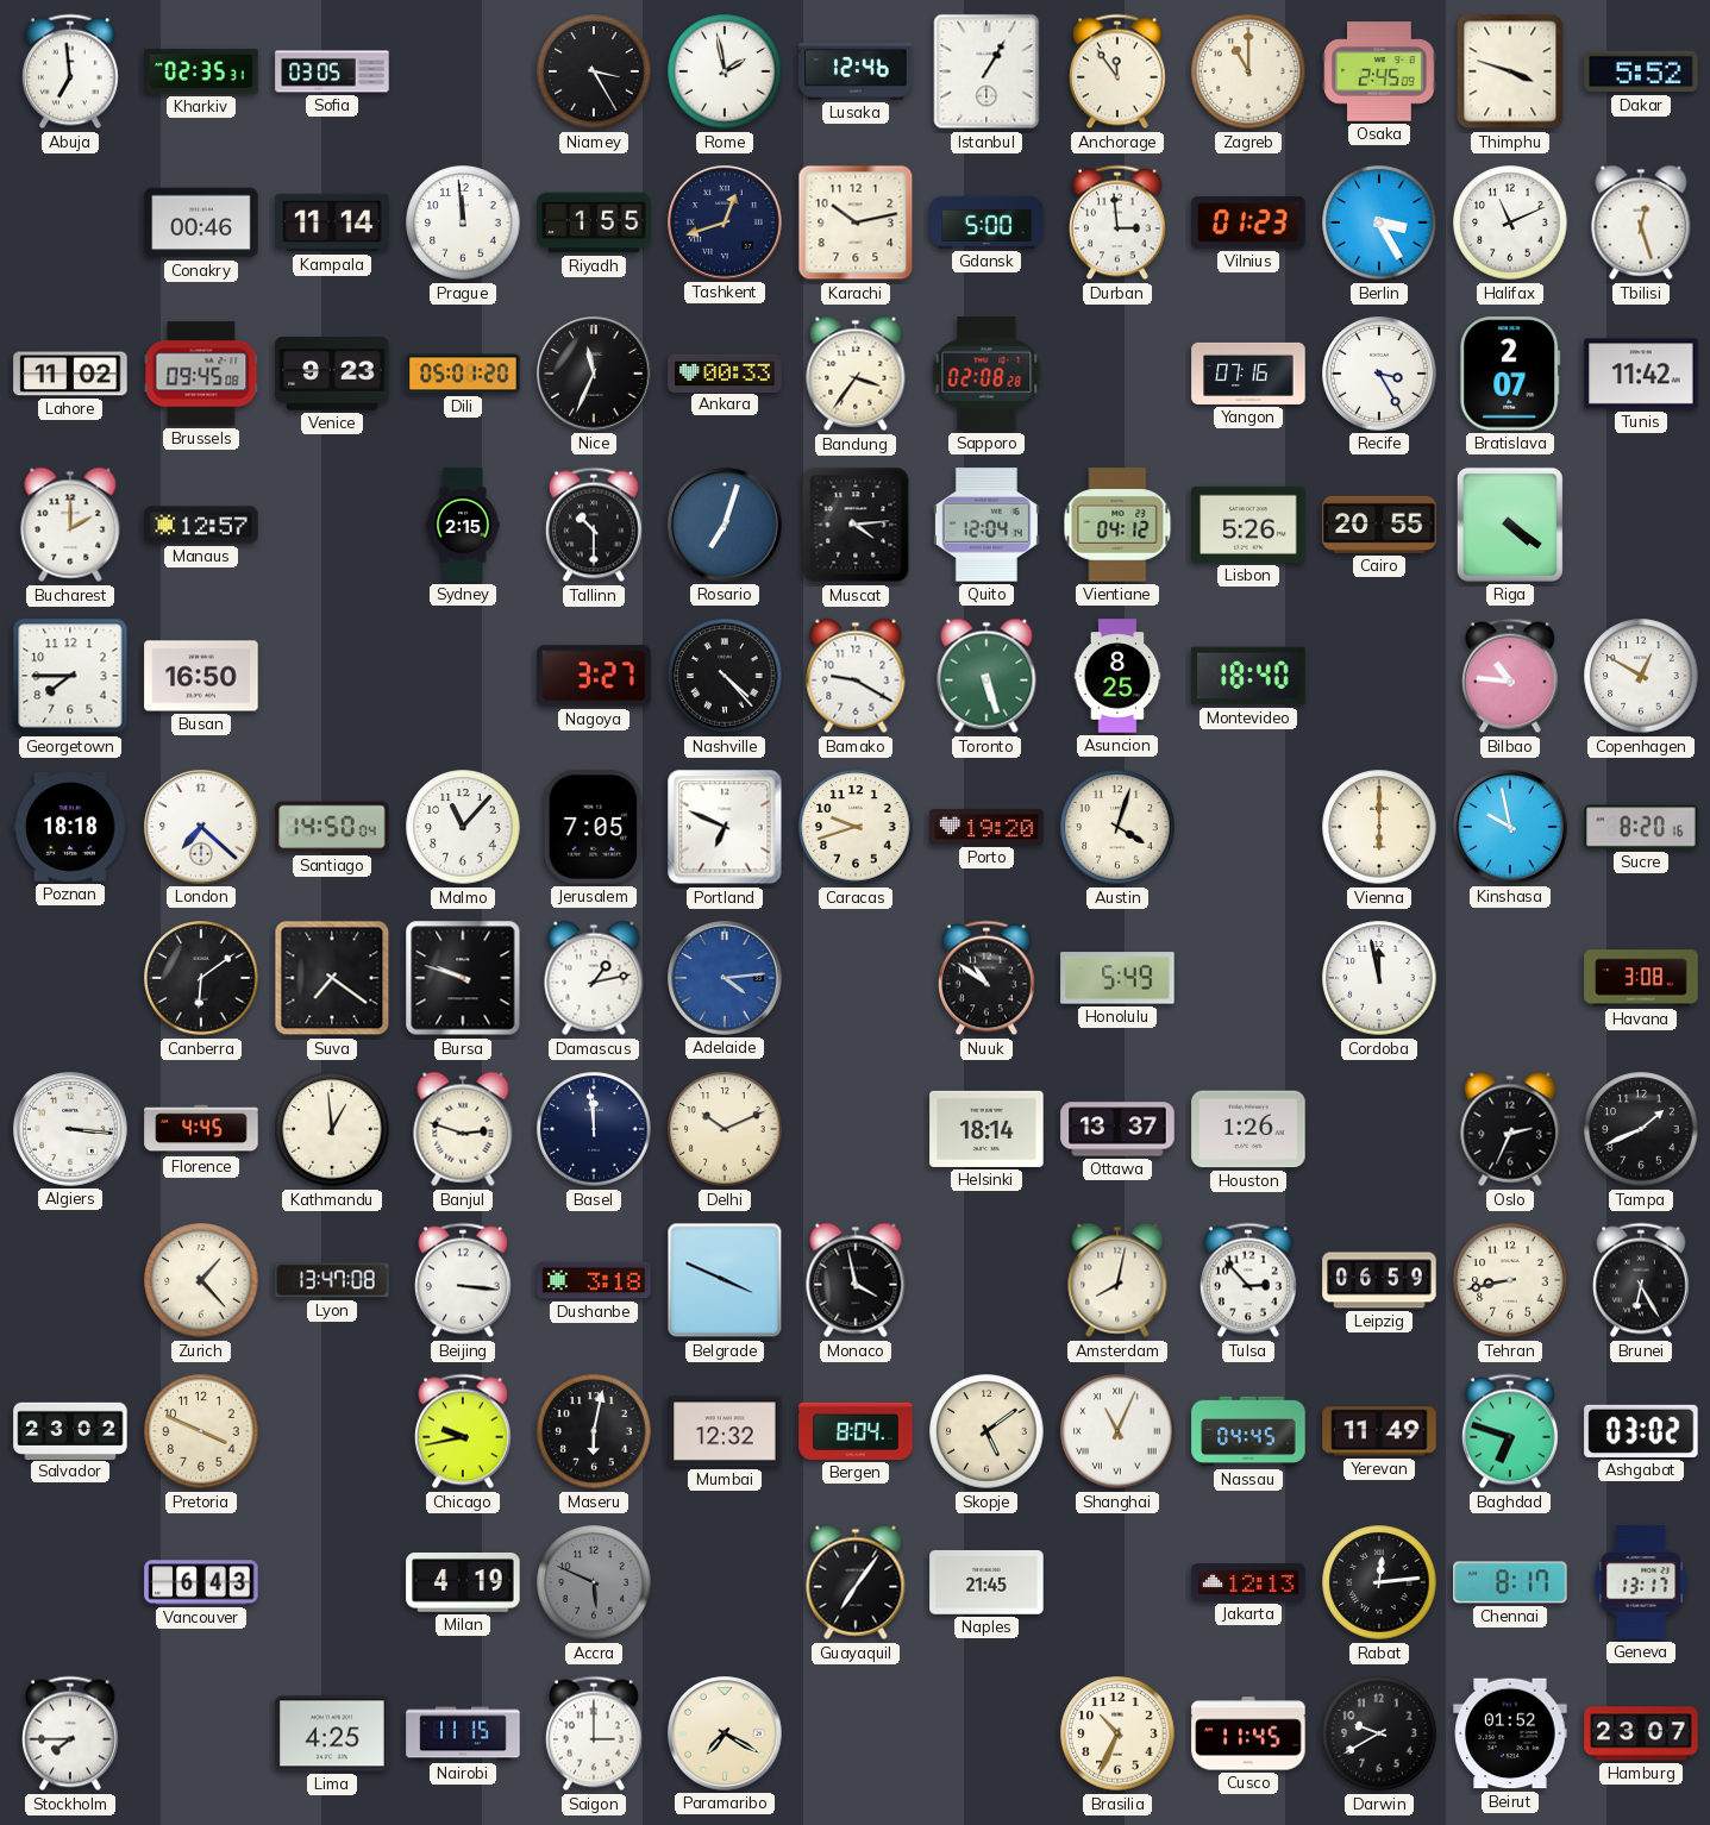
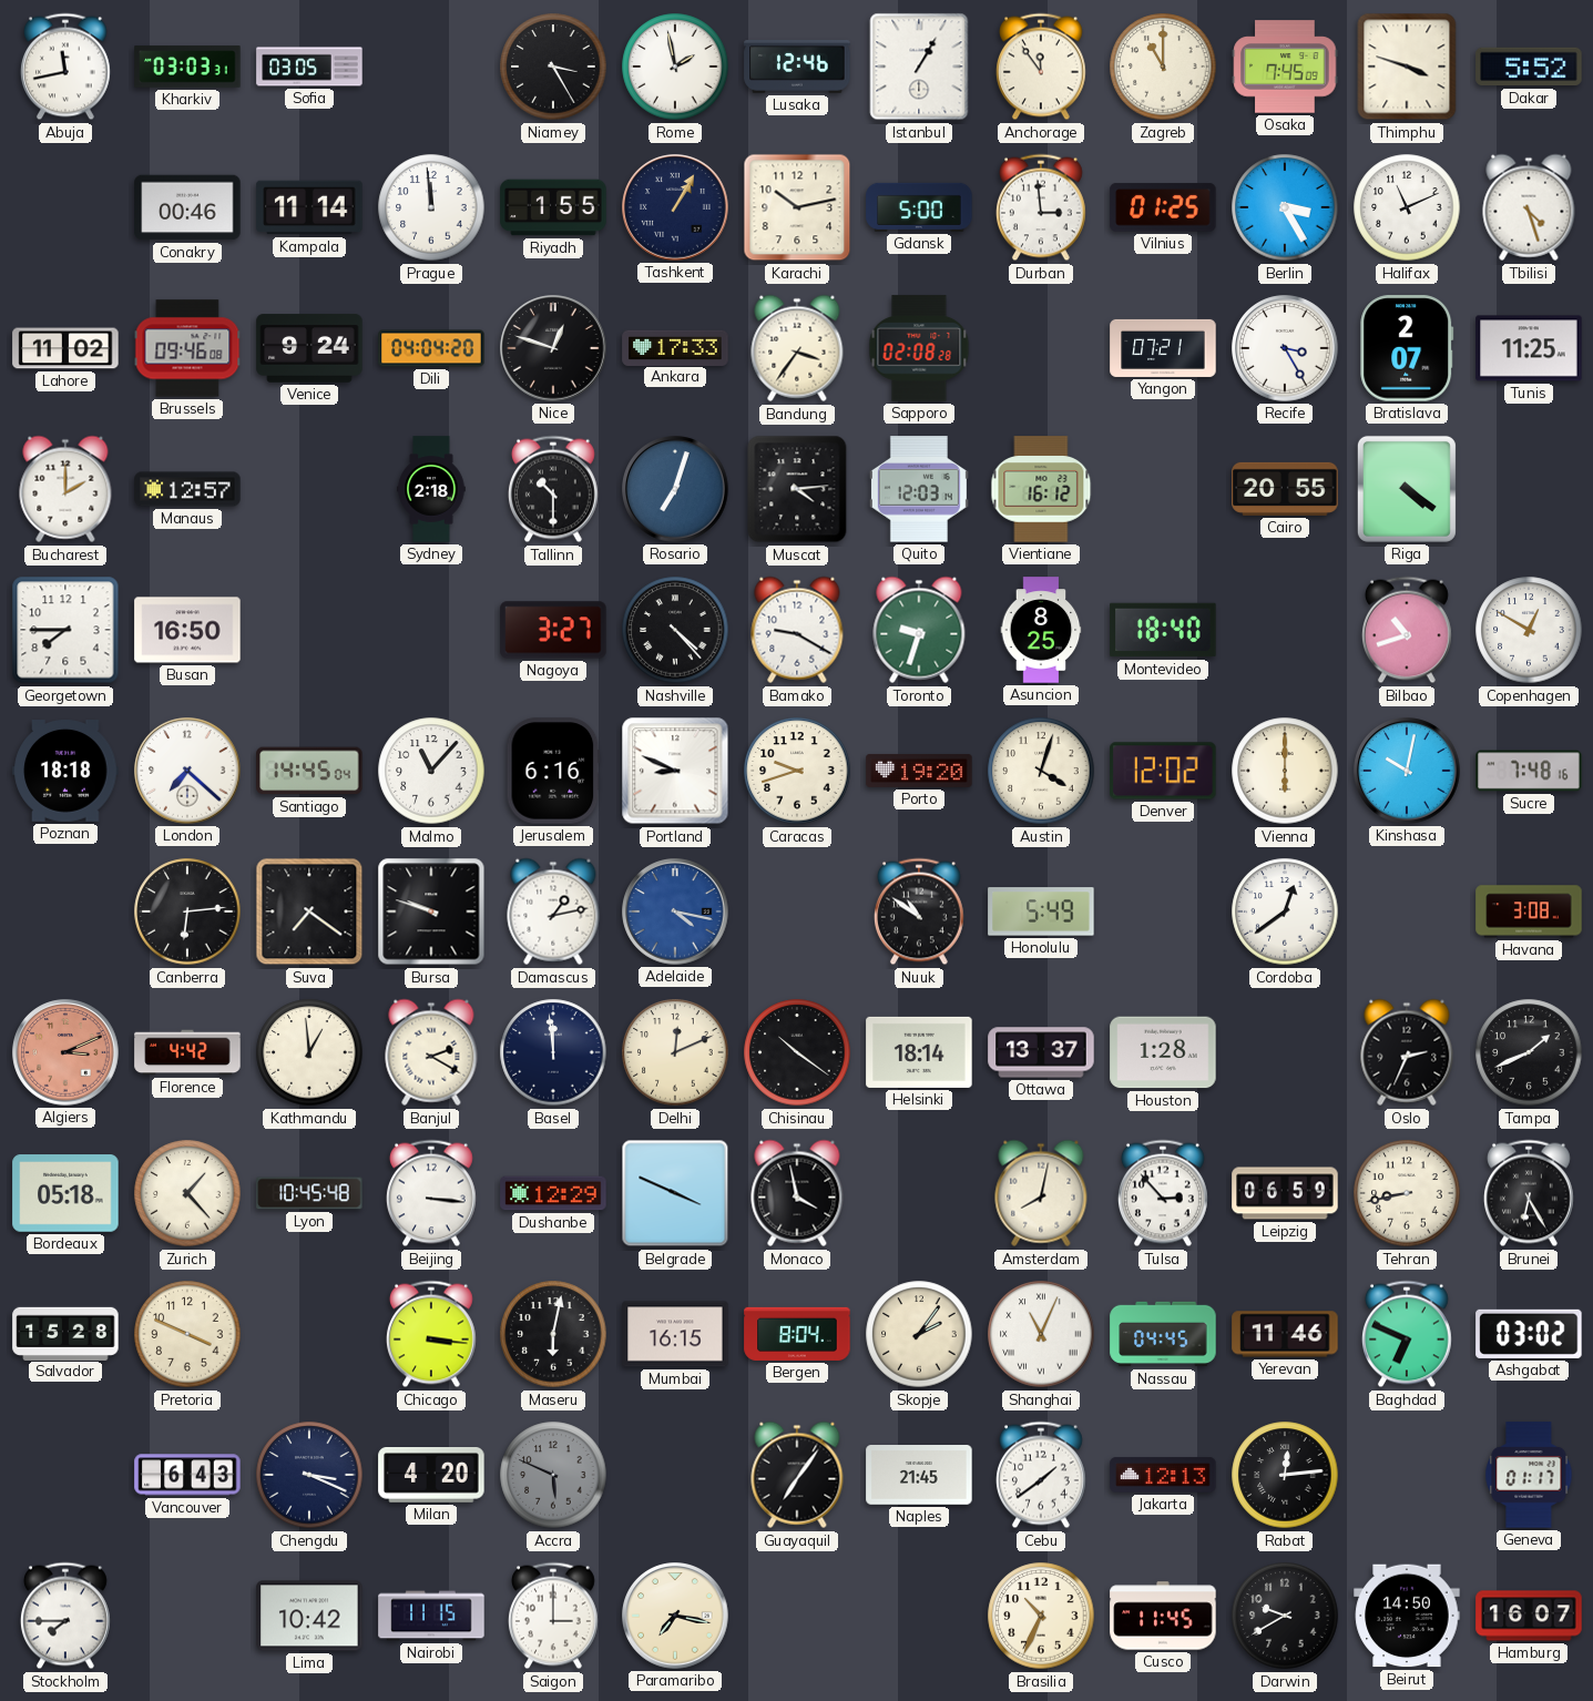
Abuja: 6:59 -> 11:43 (65, 67)
Kharkiv: 02:35 -> 03:03 (187, 67)
Osaka: 2:45 -> 7:45 (1285, 67)
Tashkent: 12:42 -> 1:05 (675, 207)
Vilnius: 01:23 -> 01:25 (1163, 207)
Tbilisi: 12:27 -> 4:27 (1529, 207)
Brussels: 09:45 -> 09:46 (187, 348)
Venice: 9:23 -> 9:24 (309, 348)
Dili: 05:01 -> 04:04 (431, 348)
Nice: 11:34 -> 12:48 (553, 348)
Ankara: 00:33 -> 17:33 (675, 347)
Yangon: 07:16 -> 07:21 (1163, 348)
Tunis: 11:42 -> 11:25 (1529, 348)
Sydney: 2:15 -> 2:18 (431, 489)
Quito: 12:04 -> 12:03 (919, 489)
Vientiane: 04:12 -> 16:12 (1041, 489)
Lisbon: 5:26 -> none (1248, 525)
Toronto: 5:27 -> 9:33 (919, 630)
Bilbao: 10:46 -> 10:42 (1407, 630)
Santiago: 14:50 -> 14:45 (309, 771)
Jerusalem: 7:05 -> 6:16 (553, 771)
Portland: 6:49 -> 8:49 (675, 771)
Denver: none -> 12:02 (1163, 771)
Kinshasa: 9:58 -> 10:02 (1407, 771)
Sucre: 8:20 -> 7:48 (1529, 771)
Canberra: 6:09 -> 6:14 (187, 911)
Adelaide: 4:14 -> 4:17 (675, 911)
Cordoba: 11:58 -> 12:39 (1285, 911)
Algiers: 3:16 -> 3:11 (65, 1052)
Algiers dial: white -> salmon (65, 1052)
Florence: 4:45 -> 4:42 (187, 1052)
Banjul: 2:48 -> 2:20 (431, 1052)
Delhi: 10:11 -> 12:11 (675, 1052)
Chisinau: none -> 10:21 (797, 1052)
Houston: 1:26 -> 1:28 (1163, 1052)
Bordeaux: none -> 05:18 (65, 1193)
Lyon: 13:47 -> 10:45 (309, 1193)
Dushanbe: 3:18 -> 12:29 (553, 1193)
Salvador: 23:02 -> 15:28 (65, 1333)
Chicago: 9:43 -> 3:16 (431, 1334)
Mumbai: 12:32 -> 16:15 (675, 1334)
Skopje: 5:09 -> 2:06 (919, 1334)
Yerevan: 11:49 -> 11:46 (1285, 1334)
Baghdad: 6:48 -> 6:49 (1407, 1334)
Chengdu: none -> 3:19 (309, 1475)
Milan: 4:19 -> 4:20 (431, 1476)
Cebu: none -> 1:39 (1041, 1475)
Chennai: 8:17 -> none (1510, 1582)
Geneva: 13:17 -> 01:17 (1529, 1475)
Lima: 4:25 -> 10:42 (309, 1616)
Paramaribo: 7:20 -> 7:17 (675, 1616)
Beirut: 01:52 -> 14:50 (1407, 1616)
Hamburg: 23:07 -> 16:07 (1529, 1616)
